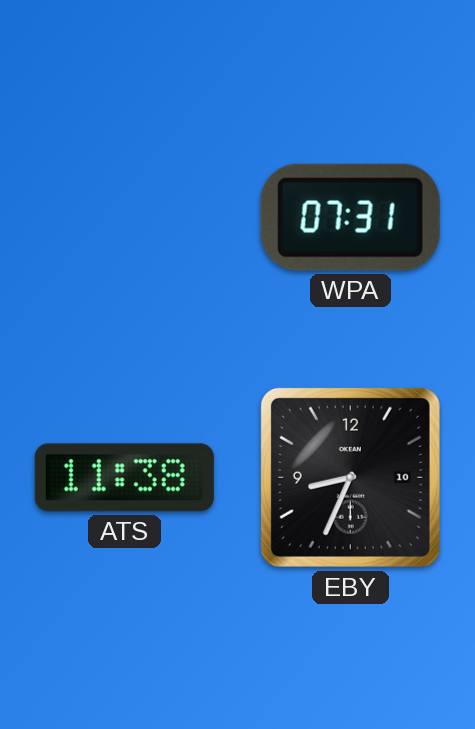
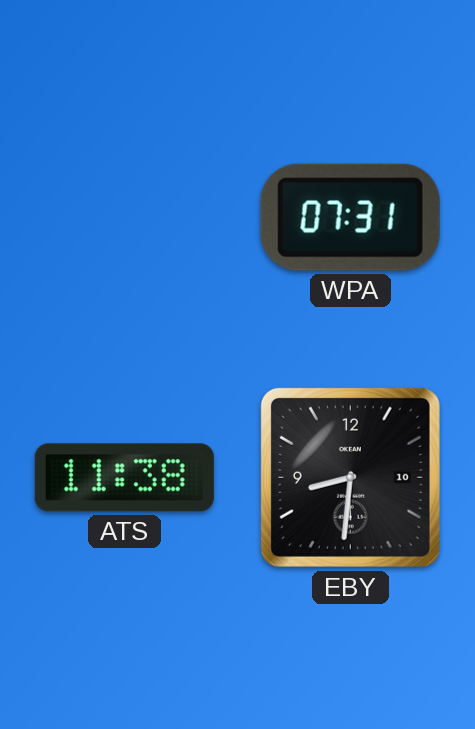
EBY: 8:34 -> 8:31 (350, 477)
